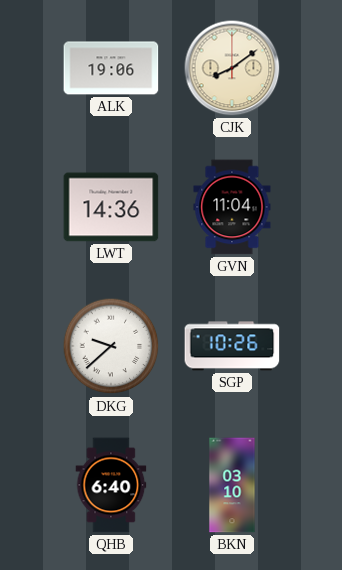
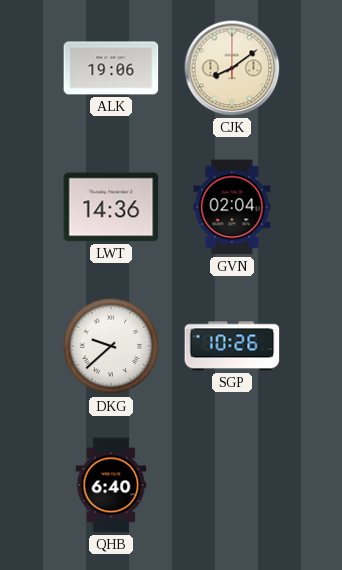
GVN: 11:04 -> 02:04 (232, 207)
BKN: 03:10 -> none (232, 485)
